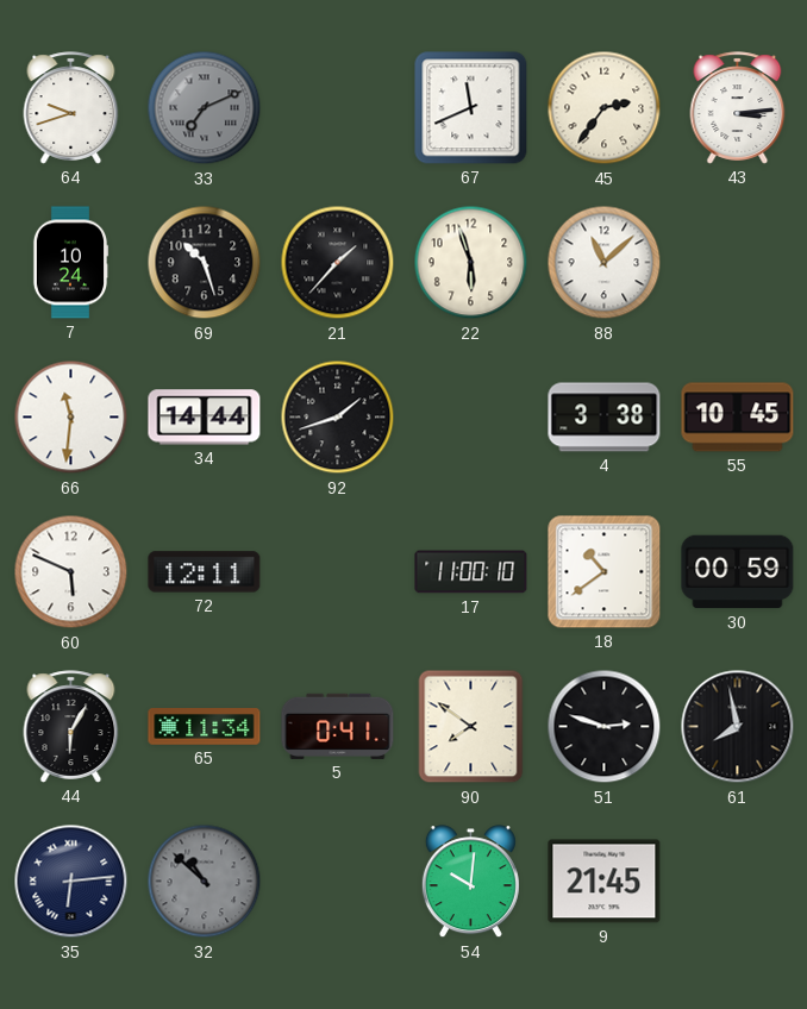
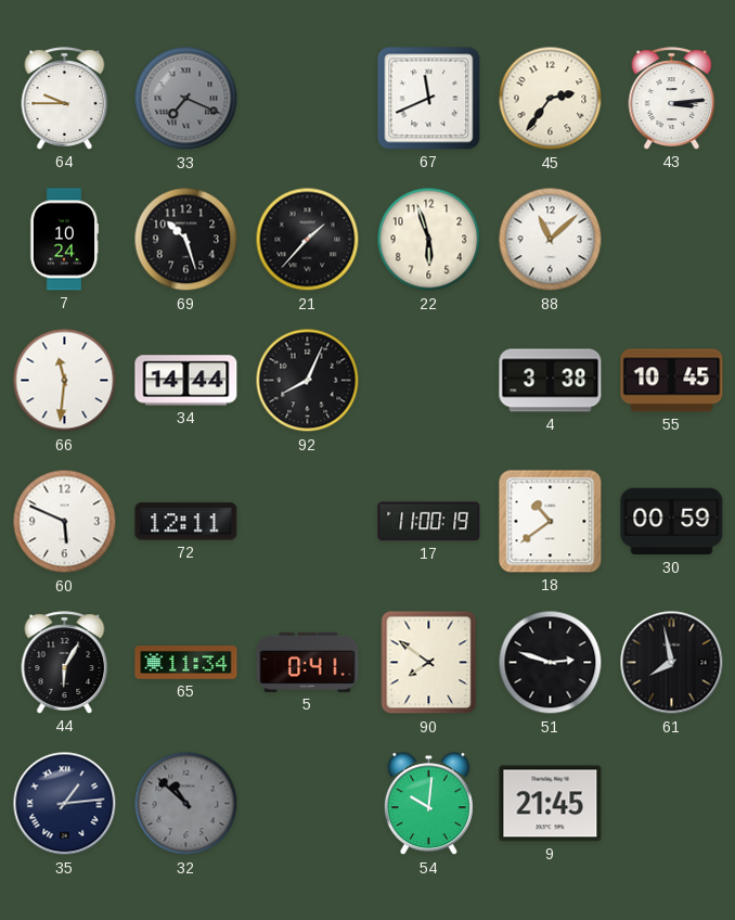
64: 9:42 -> 9:45 (65, 99)
33: 7:11 -> 7:19 (186, 99)
92: 1:42 -> 8:04 (308, 381)
17: 11:00:10 -> 11:00:19 (429, 522)
35: 6:14 -> 1:14 (65, 804)
